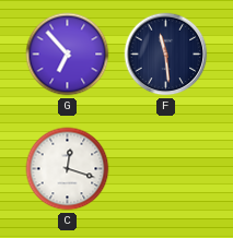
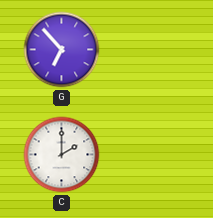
F: 11:29 -> none (166, 55)
C: 12:18 -> 2:00 (62, 155)
